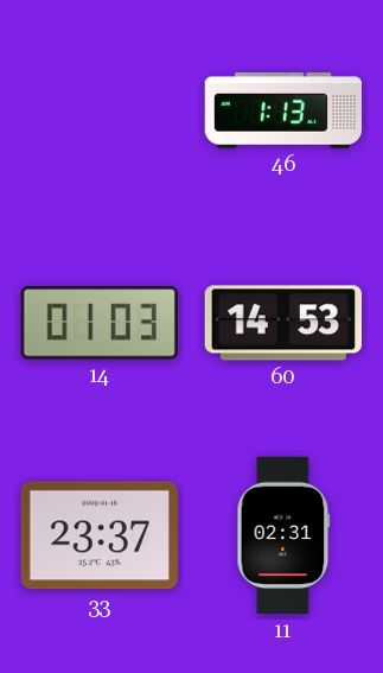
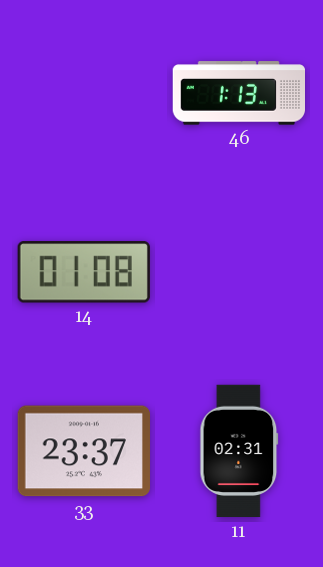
14: 01:03 -> 01:08 (84, 272)
60: 14:53 -> none (282, 323)
